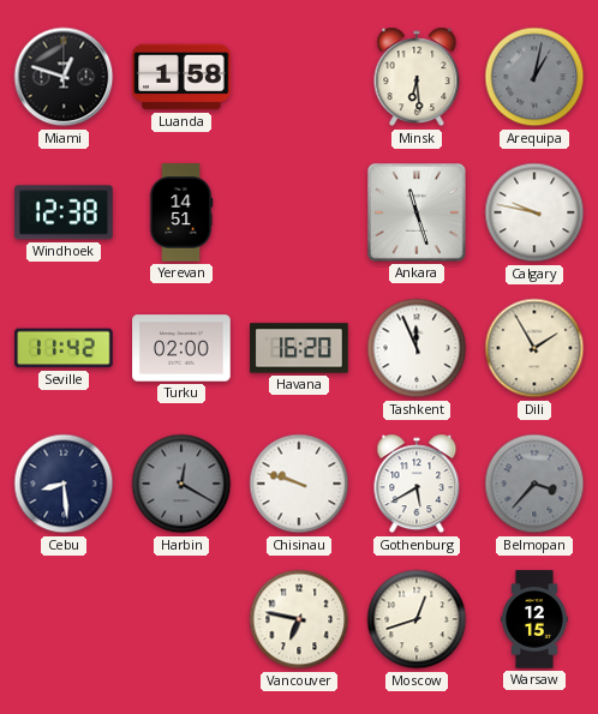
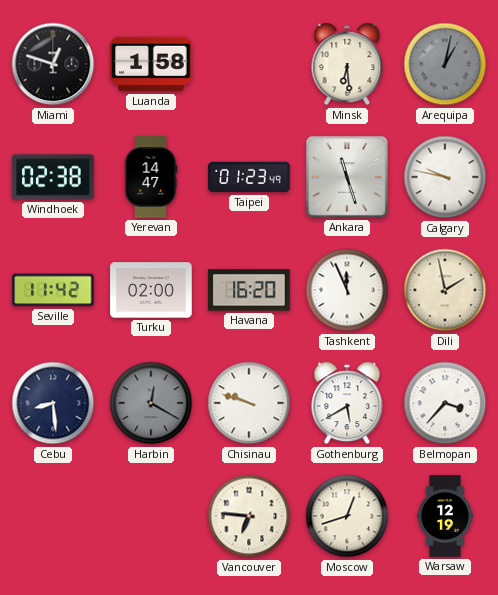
Windhoek: 12:38 -> 02:38 (53, 177)
Yerevan: 14:51 -> 14:47 (151, 177)
Taipei: none -> 01:23 (249, 177)
Dili: 1:55 -> 1:58 (445, 290)
Belmopan dial: grey -> white (445, 403)
Vancouver: 6:47 -> 6:46 (249, 516)
Warsaw: 12:15 -> 12:19 (446, 516)
